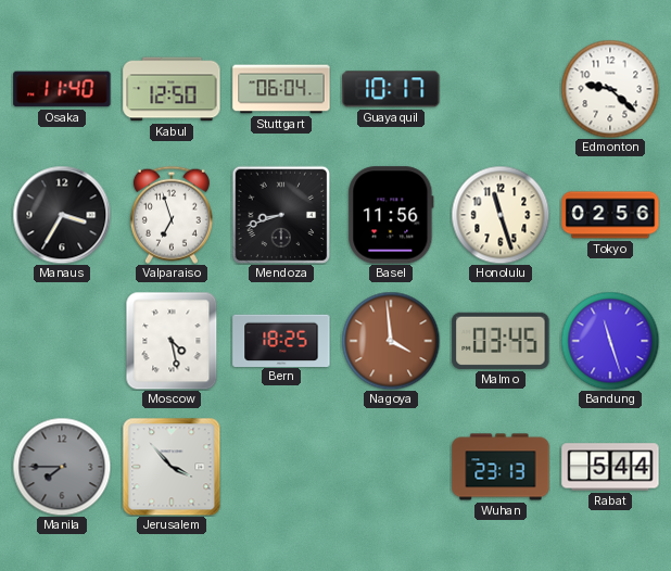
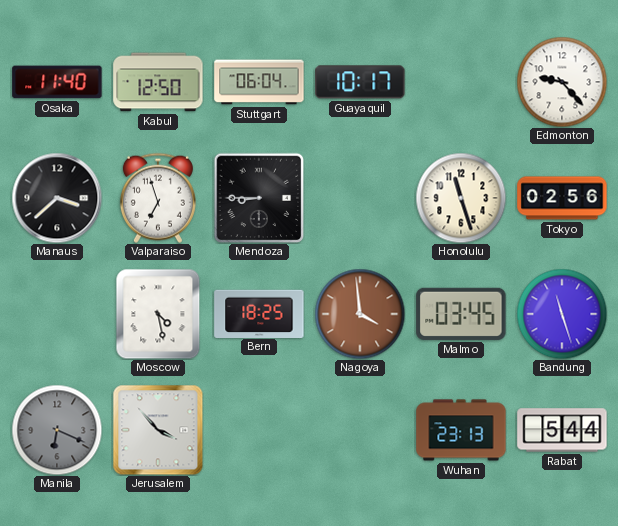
Edmonton: 9:22 -> 9:23 (562, 82)
Manaus: 3:35 -> 3:38 (57, 198)
Mendoza: 8:42 -> 8:45 (259, 198)
Basel: 11:56 -> none (391, 215)
Manila: 7:45 -> 6:19 (57, 430)
